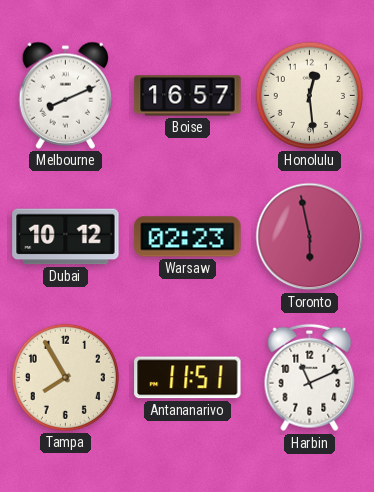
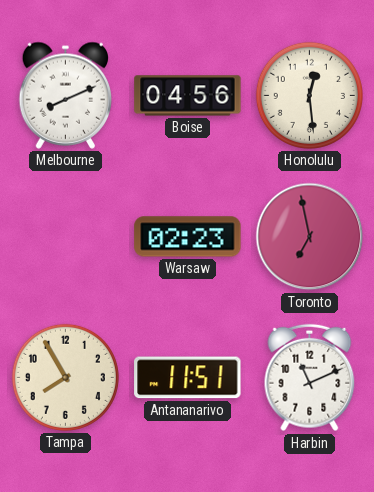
Boise: 16:57 -> 04:56 (188, 96)
Dubai: 10:12 -> none (66, 237)
Toronto: 5:58 -> 6:58 (310, 237)
